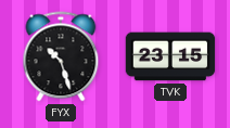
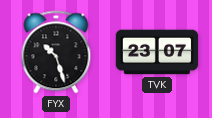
TVK: 23:15 -> 23:07 (157, 52)
